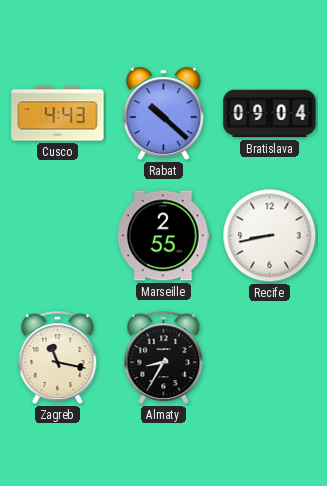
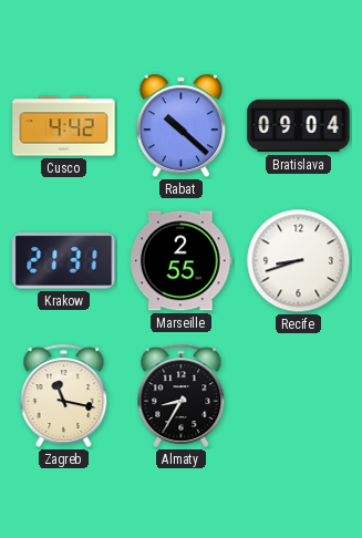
Cusco: 4:43 -> 4:42 (64, 126)
Krakow: none -> 21:31 (64, 261)
Recife: 8:43 -> 8:42 (299, 261)
